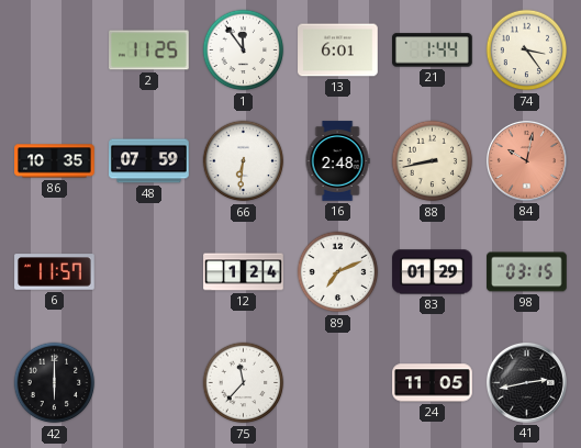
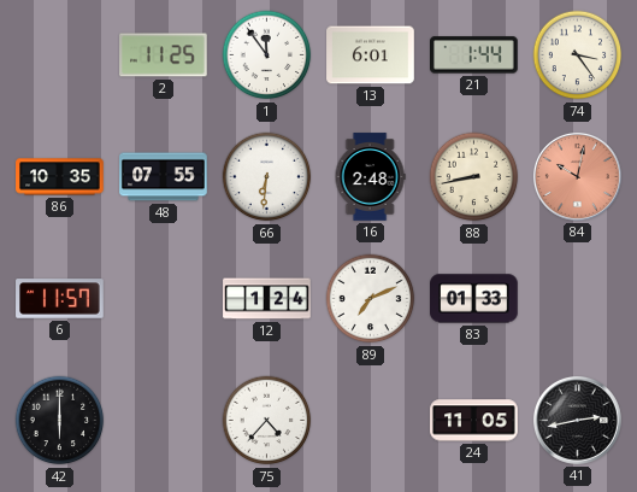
48: 07:59 -> 07:55 (164, 177)
83: 01:29 -> 01:33 (474, 299)
98: 03:15 -> none (527, 272)
75: 11:37 -> 4:37 (267, 421)
